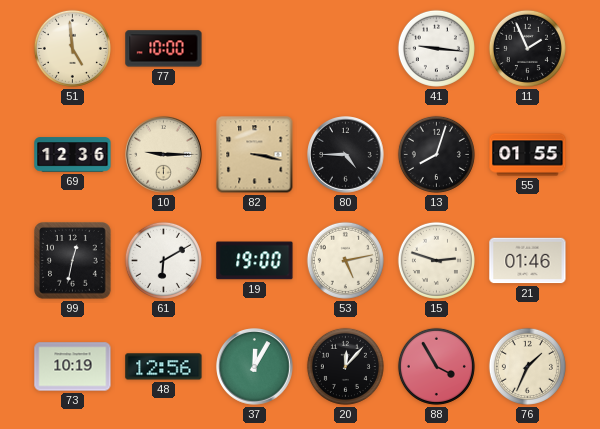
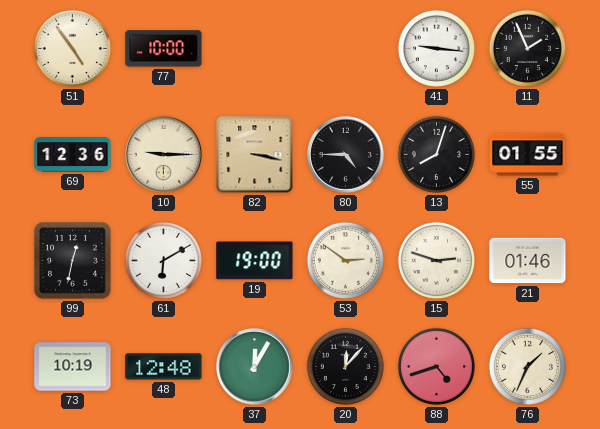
51: 4:59 -> 4:54 (72, 48)
53: 5:13 -> 2:51 (345, 260)
48: 12:56 -> 12:48 (164, 367)
88: 3:55 -> 4:42 (436, 366)
